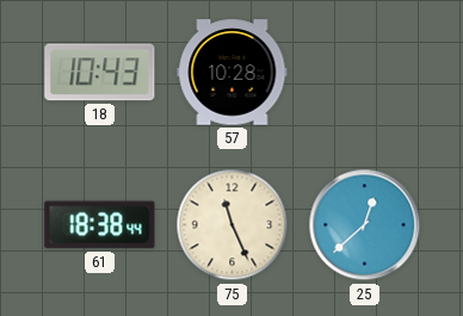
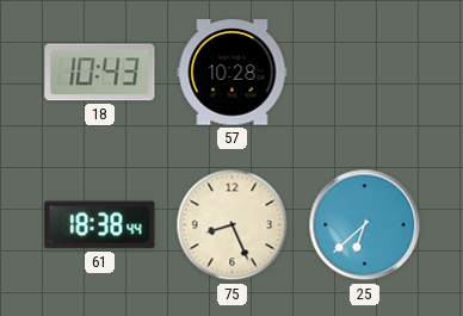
75: 11:26 -> 8:26 (233, 225)
25: 12:38 -> 6:38 (365, 225)
